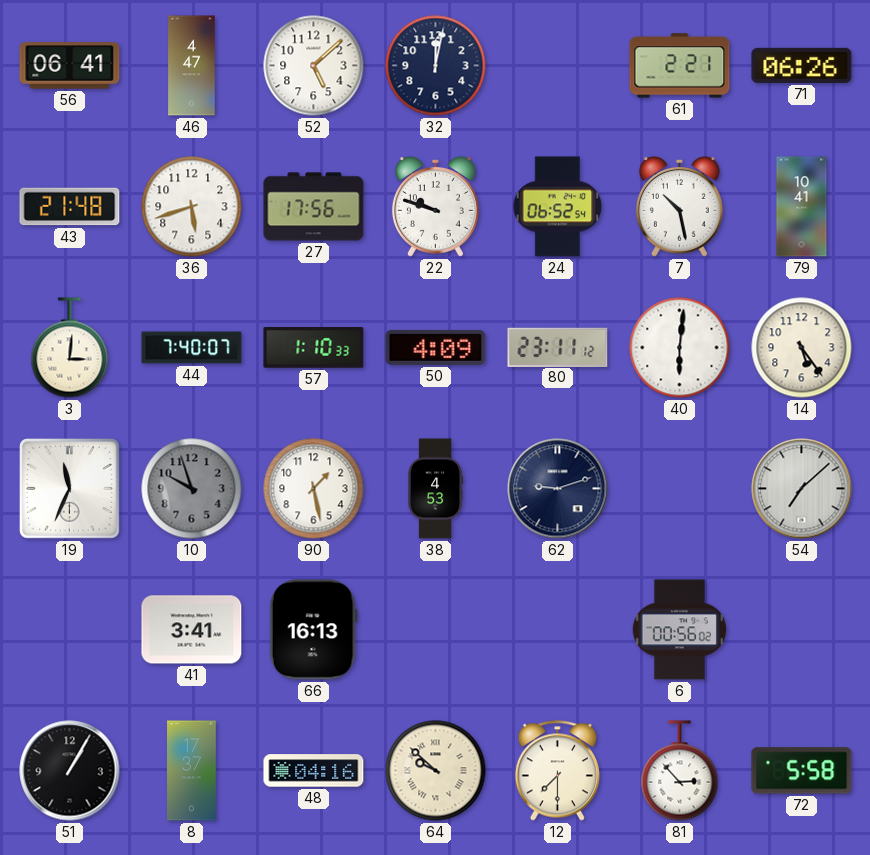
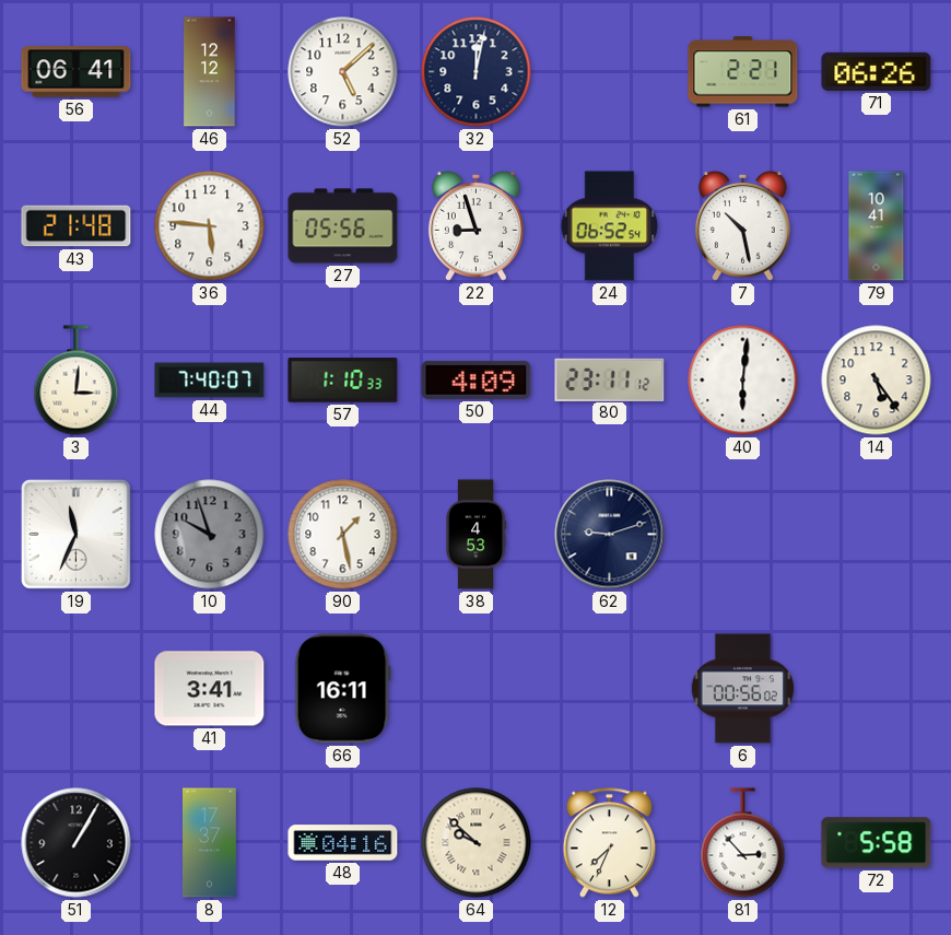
46: 4:47 -> 12:12 (210, 72)
36: 5:42 -> 5:46 (210, 226)
27: 17:56 -> 05:56 (343, 226)
22: 9:48 -> 8:57 (476, 226)
54: 7:08 -> none (802, 489)
66: 16:13 -> 16:11 (342, 689)
12: 7:30 -> 7:34 (609, 843)
